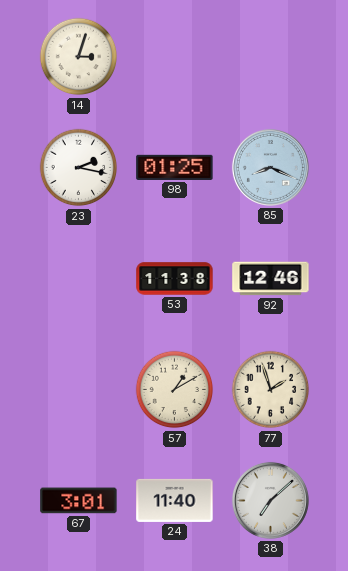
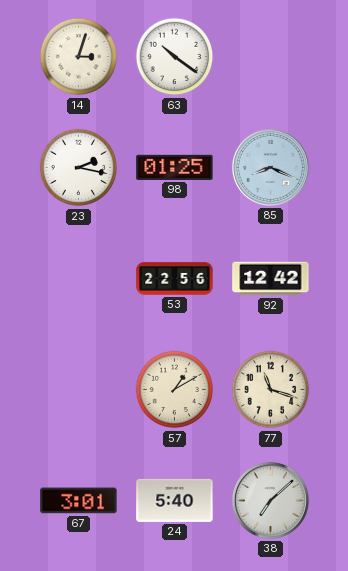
63: none -> 10:21 (175, 57)
53: 11:38 -> 22:56 (175, 279)
92: 12:46 -> 12:42 (271, 279)
77: 1:57 -> 11:18 (271, 390)
24: 11:40 -> 5:40 (175, 500)
